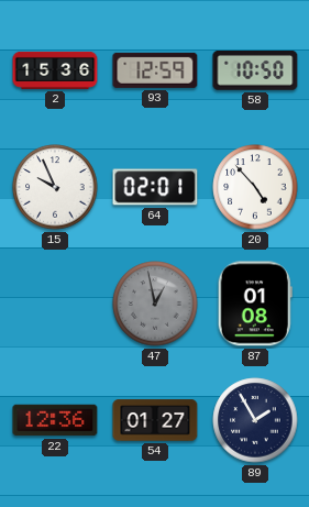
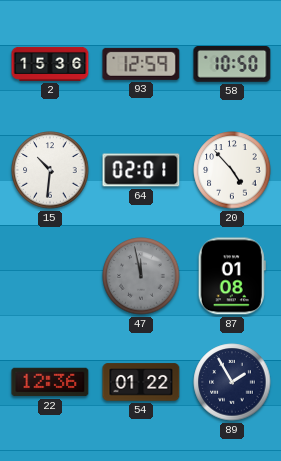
15: 9:56 -> 10:31 (50, 170)
47: 12:58 -> 11:58 (141, 276)
54: 01:27 -> 01:22 (141, 382)
